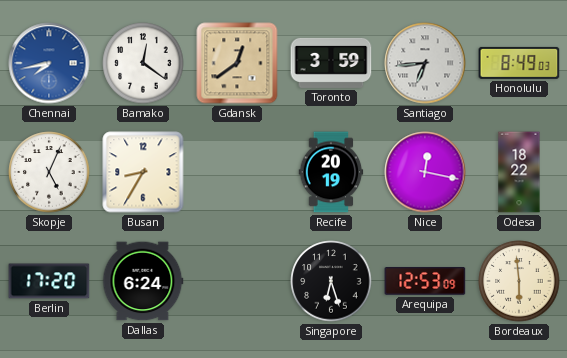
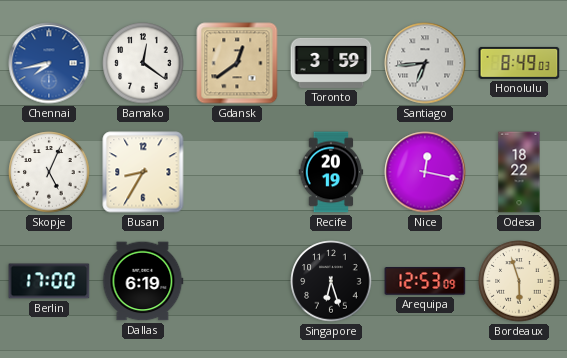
Berlin: 17:20 -> 17:00 (49, 281)
Dallas: 6:24 -> 6:19 (143, 281)
Bordeaux: 5:59 -> 5:57 (519, 281)
